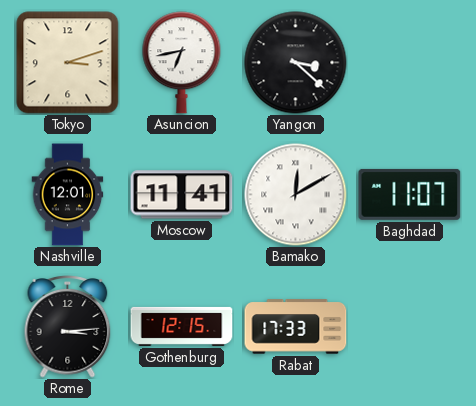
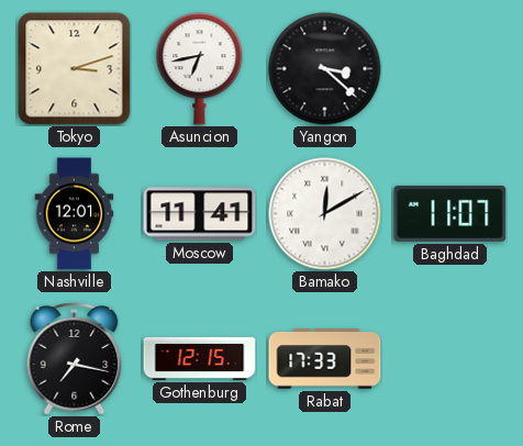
Rome: 3:14 -> 7:17 (75, 359)
